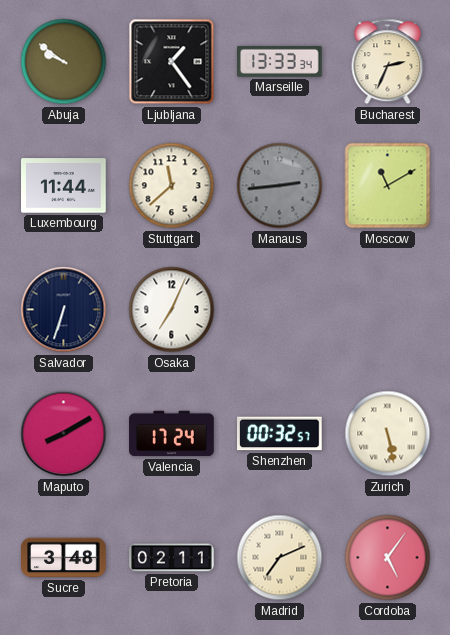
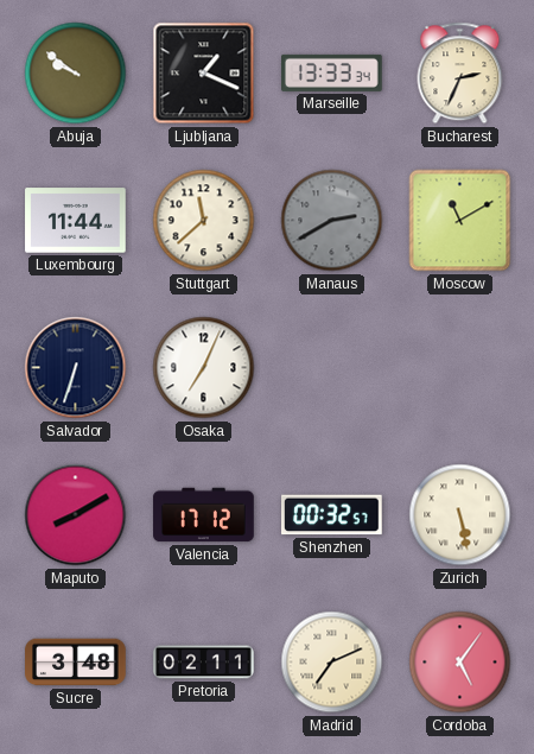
Ljubljana: 1:24 -> 1:19 (204, 74)
Manaus: 2:44 -> 2:40 (332, 221)
Valencia: 17:24 -> 17:12 (204, 515)
